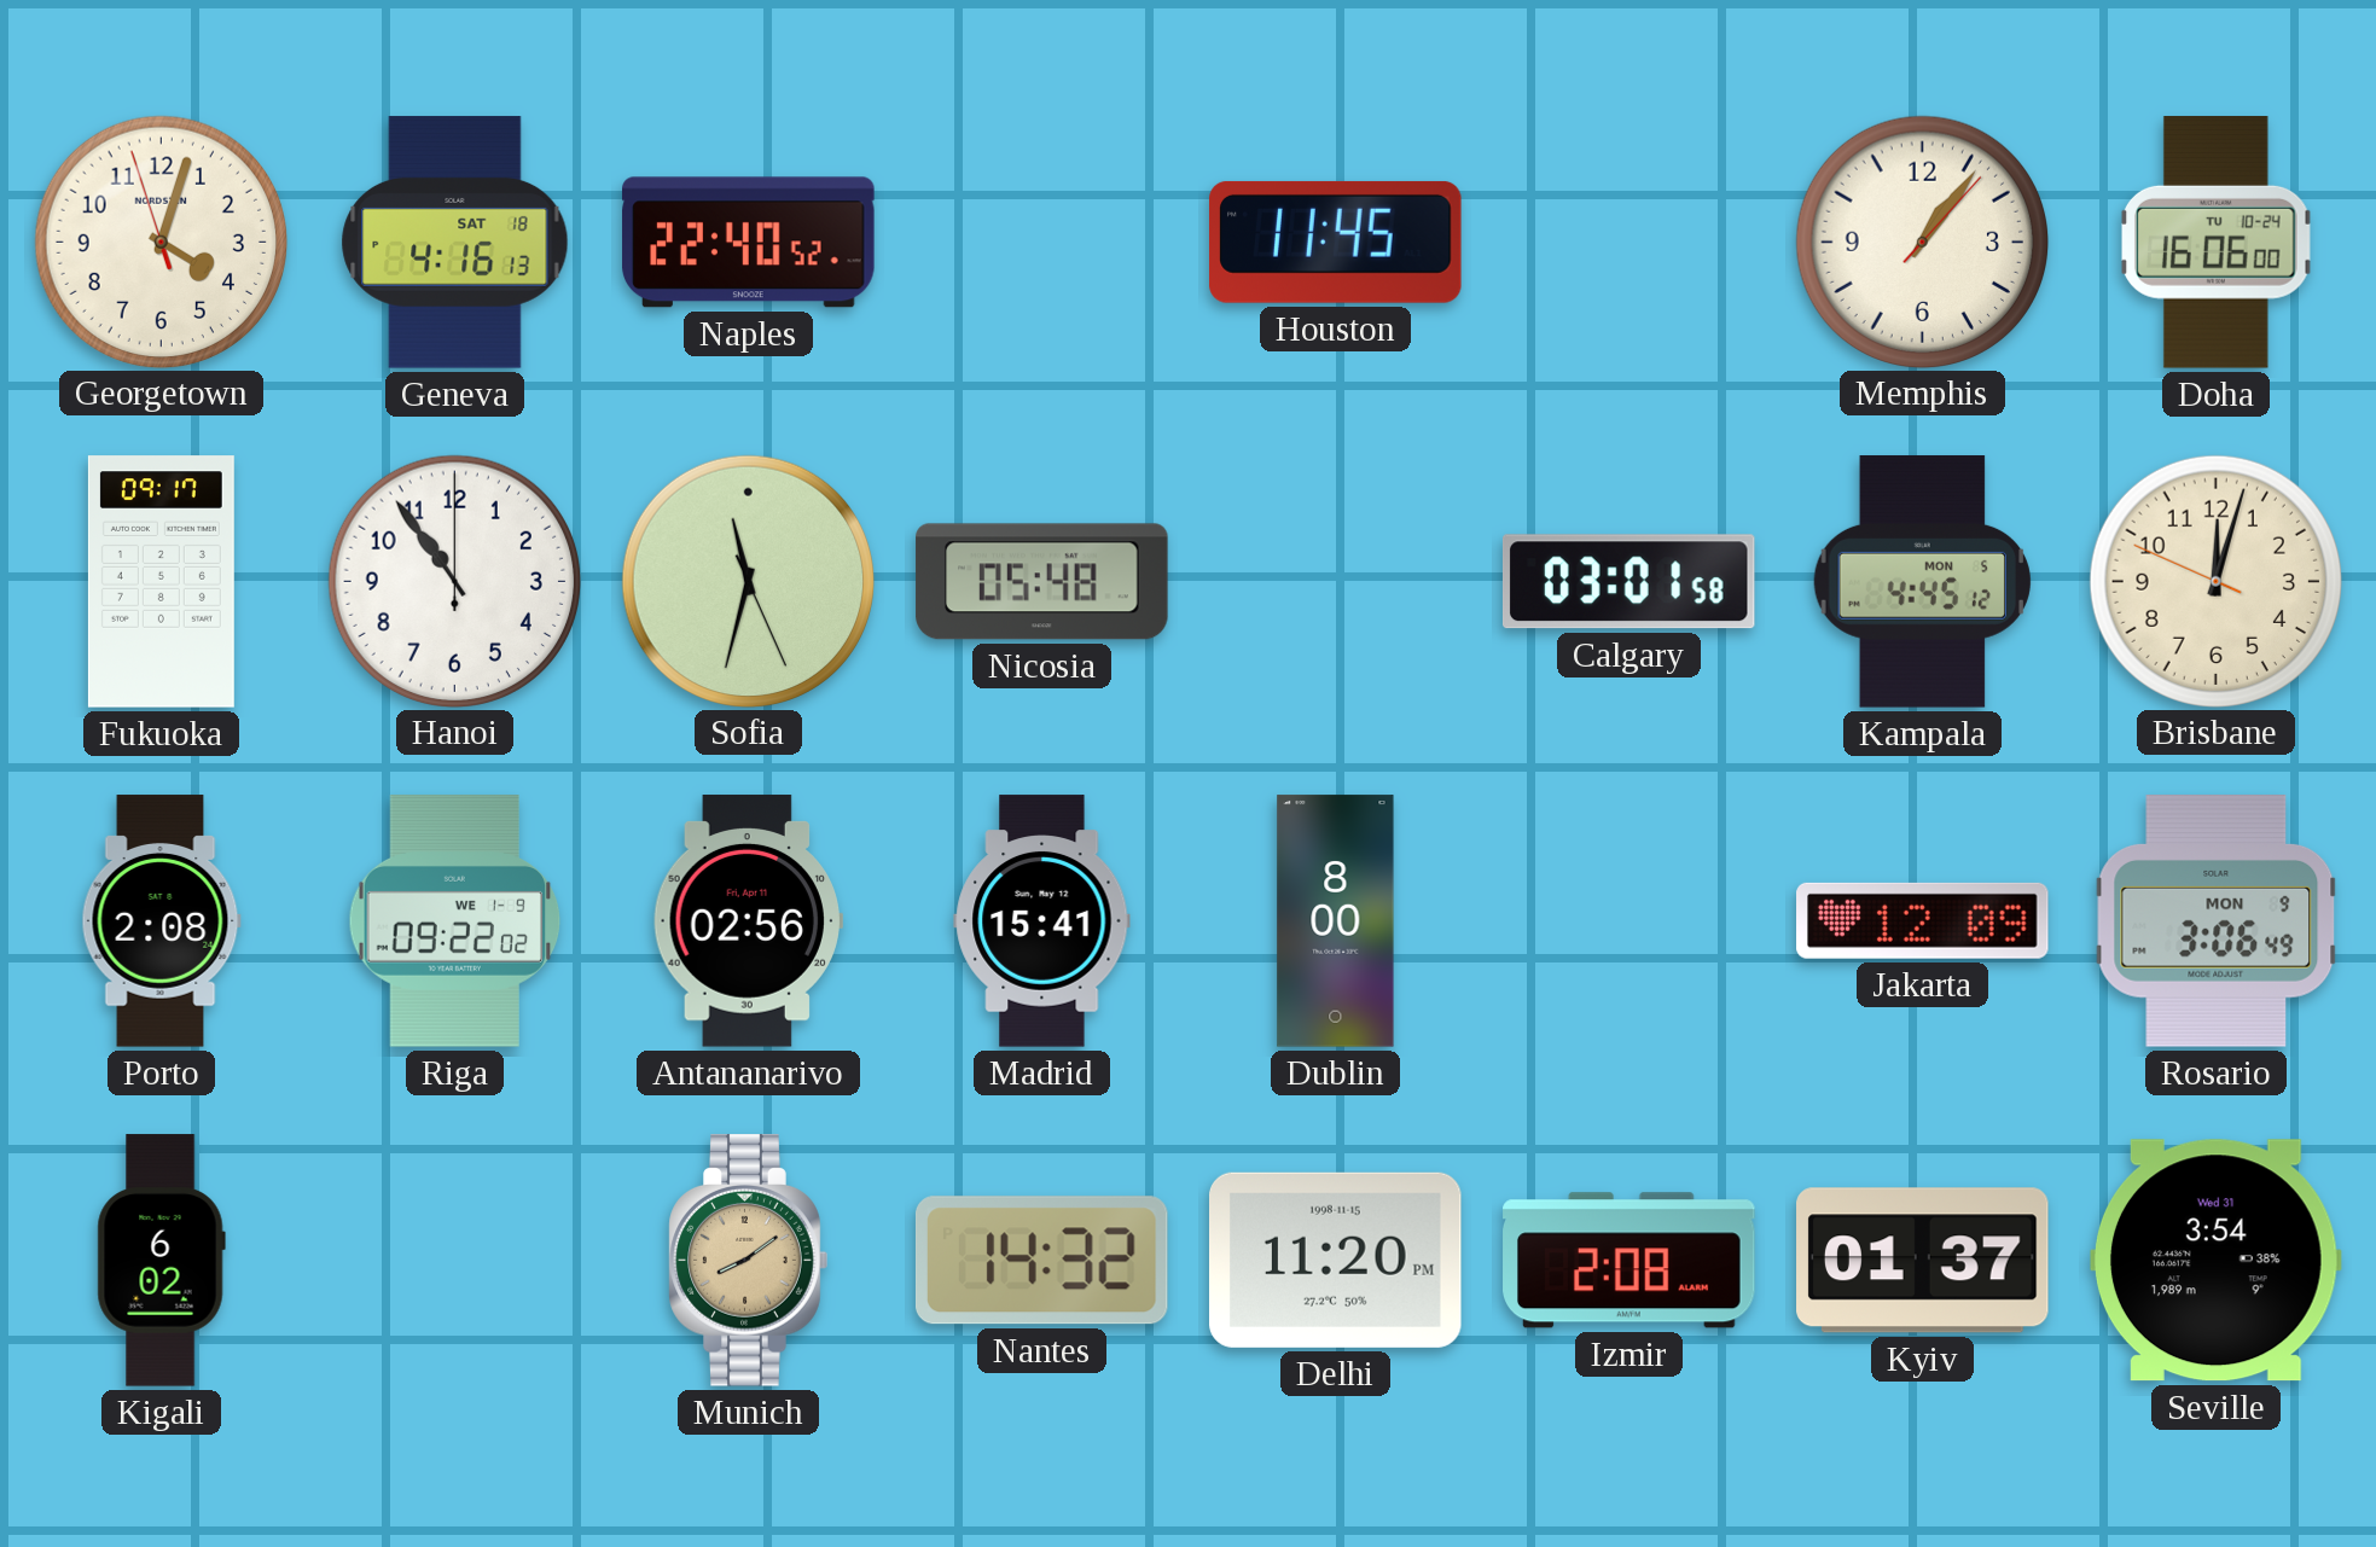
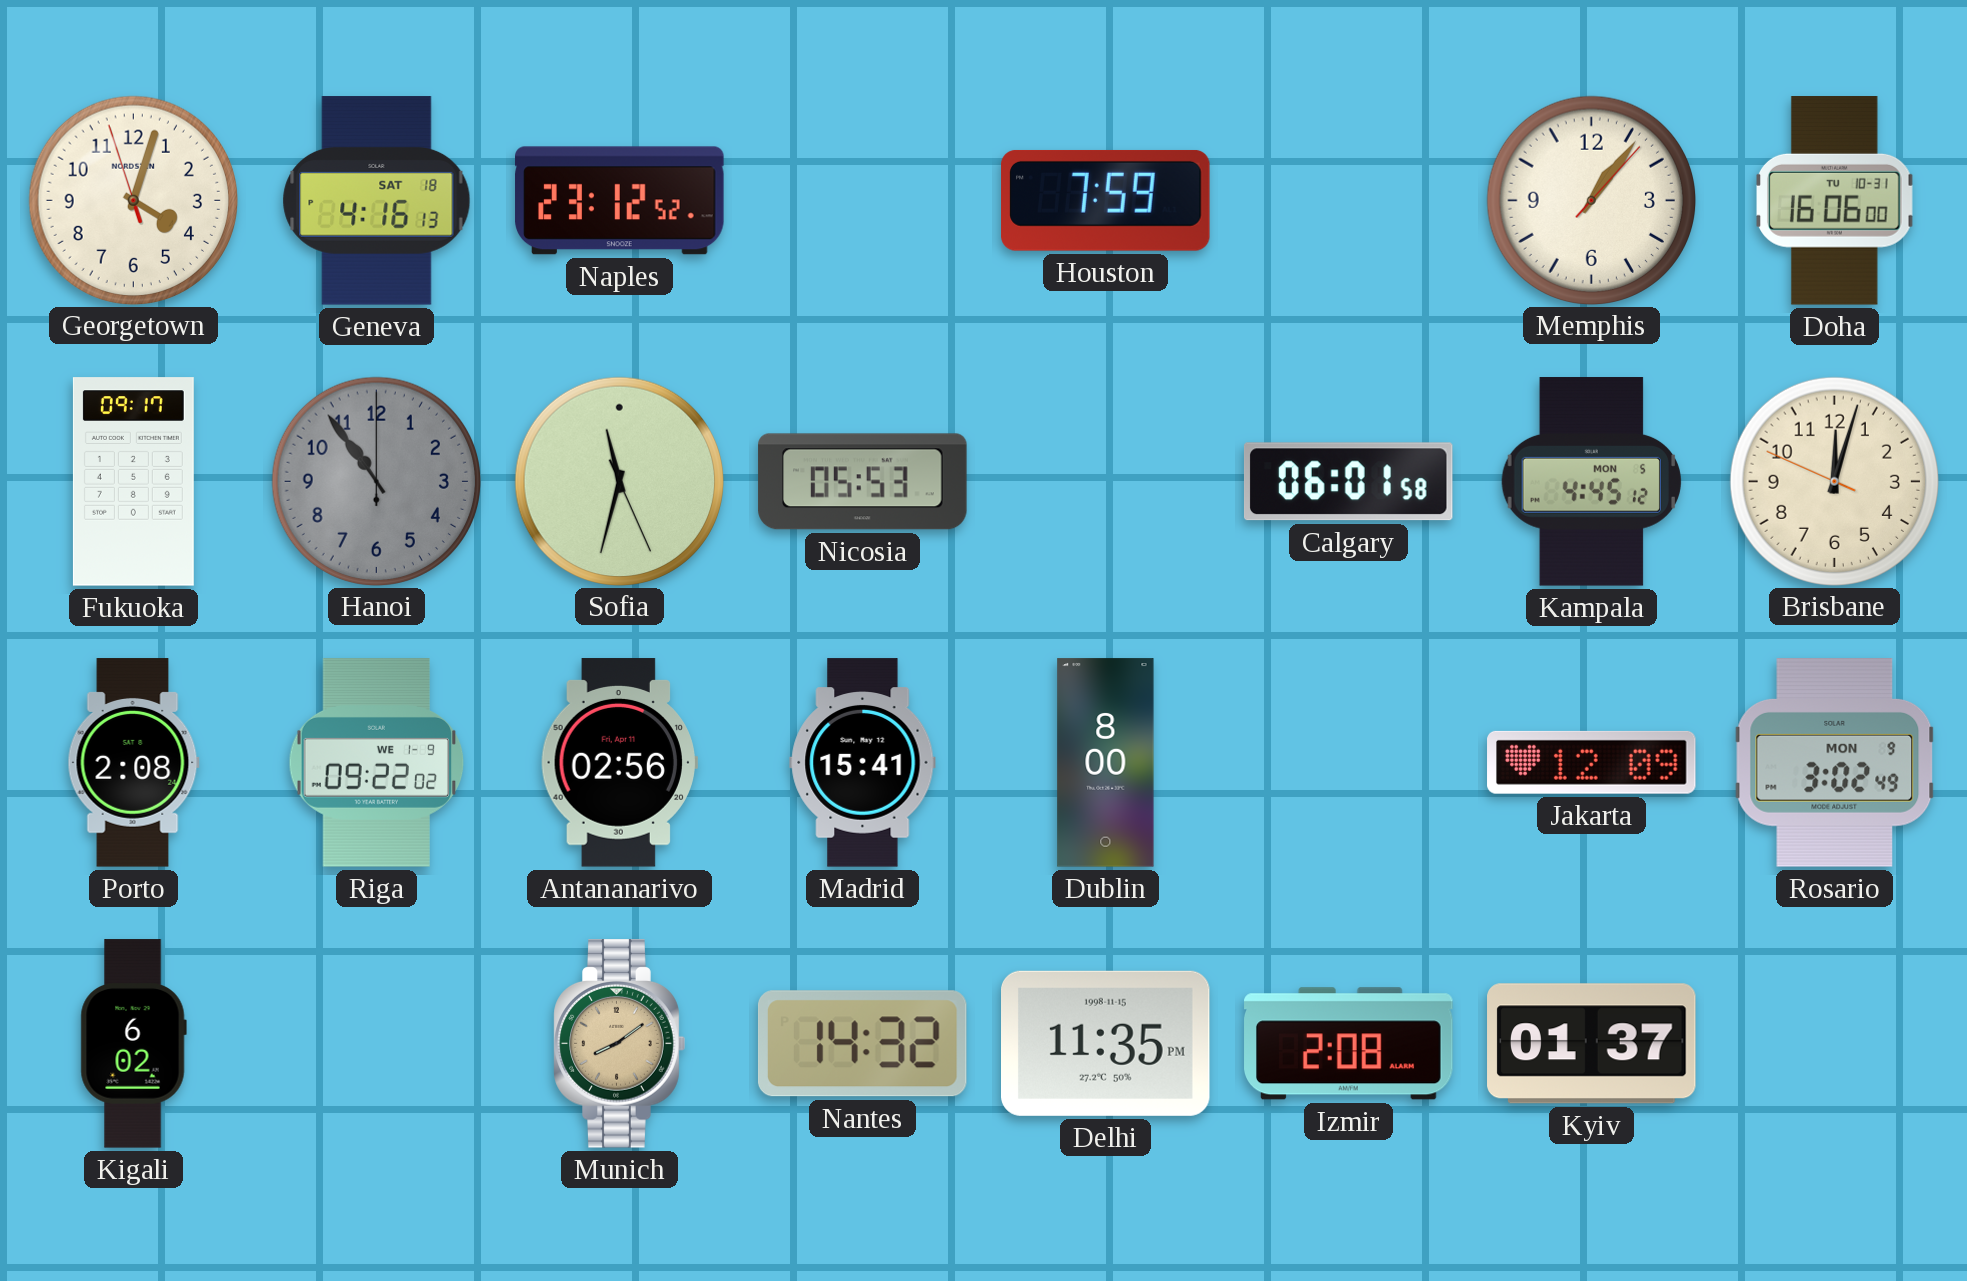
Naples: 22:40 -> 23:12 (620, 201)
Houston: 11:45 -> 7:59 (1106, 200)
Doha date: TU 10-24 -> TU 10-31 (1835, 201)
Hanoi dial: white -> grey (376, 481)
Nicosia: 05:48 -> 05:53 (863, 482)
Calgary: 03:01 -> 06:01 (1348, 482)
Rosario: 3:06 -> 3:02 (1835, 763)
Delhi: 11:20 -> 11:35 (1106, 1043)
Seville: 3:54 -> none (2215, 1261)
